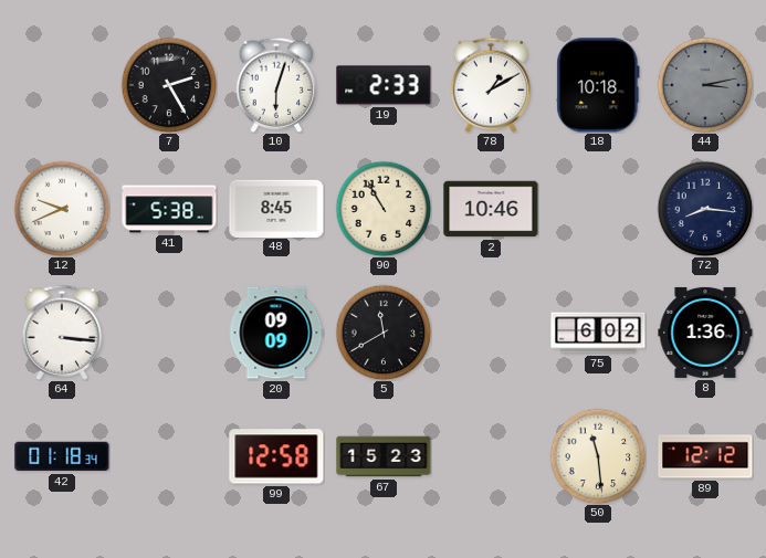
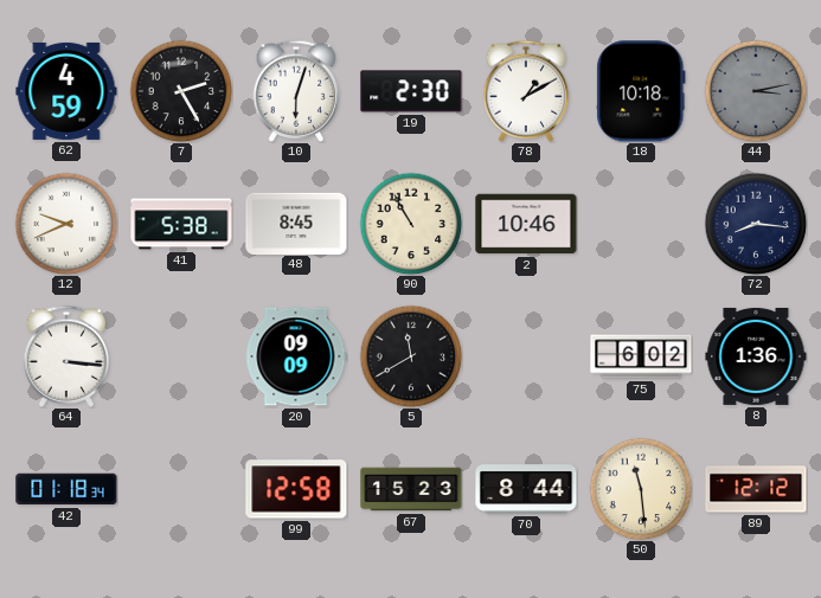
62: none -> 4:59 (66, 91)
19: 2:33 -> 2:30 (411, 91)
70: none -> 8:44 (526, 489)
